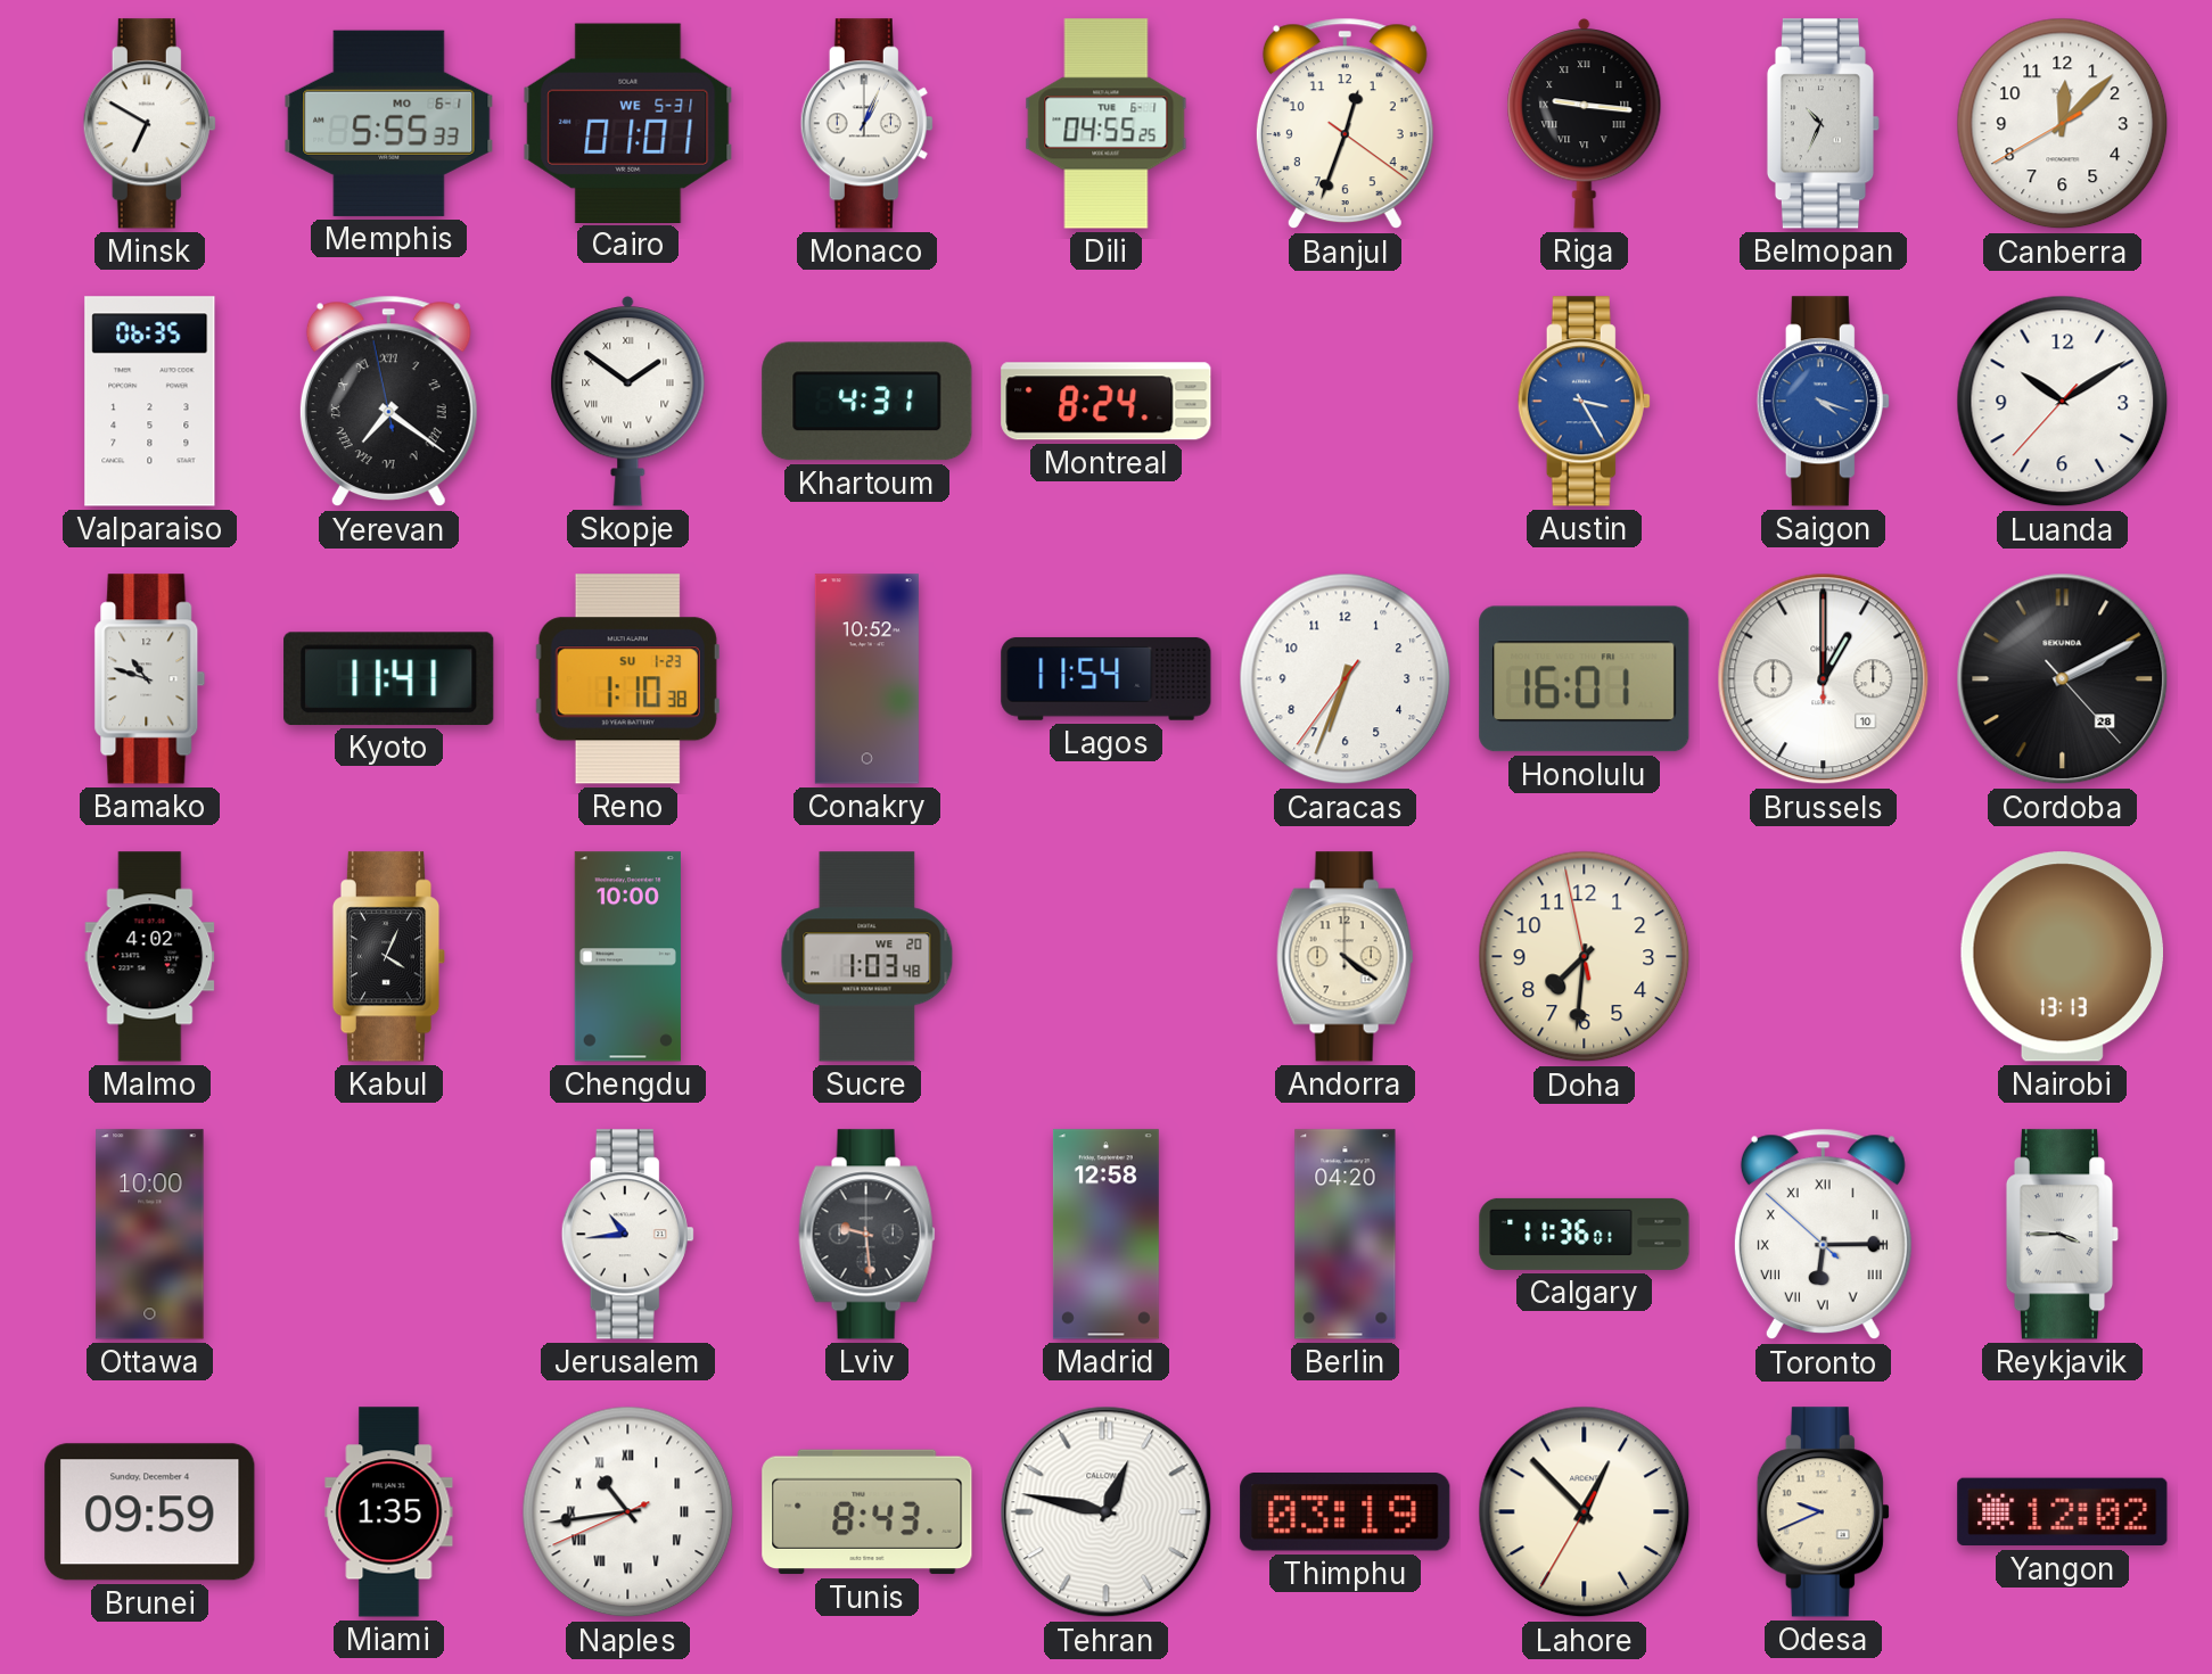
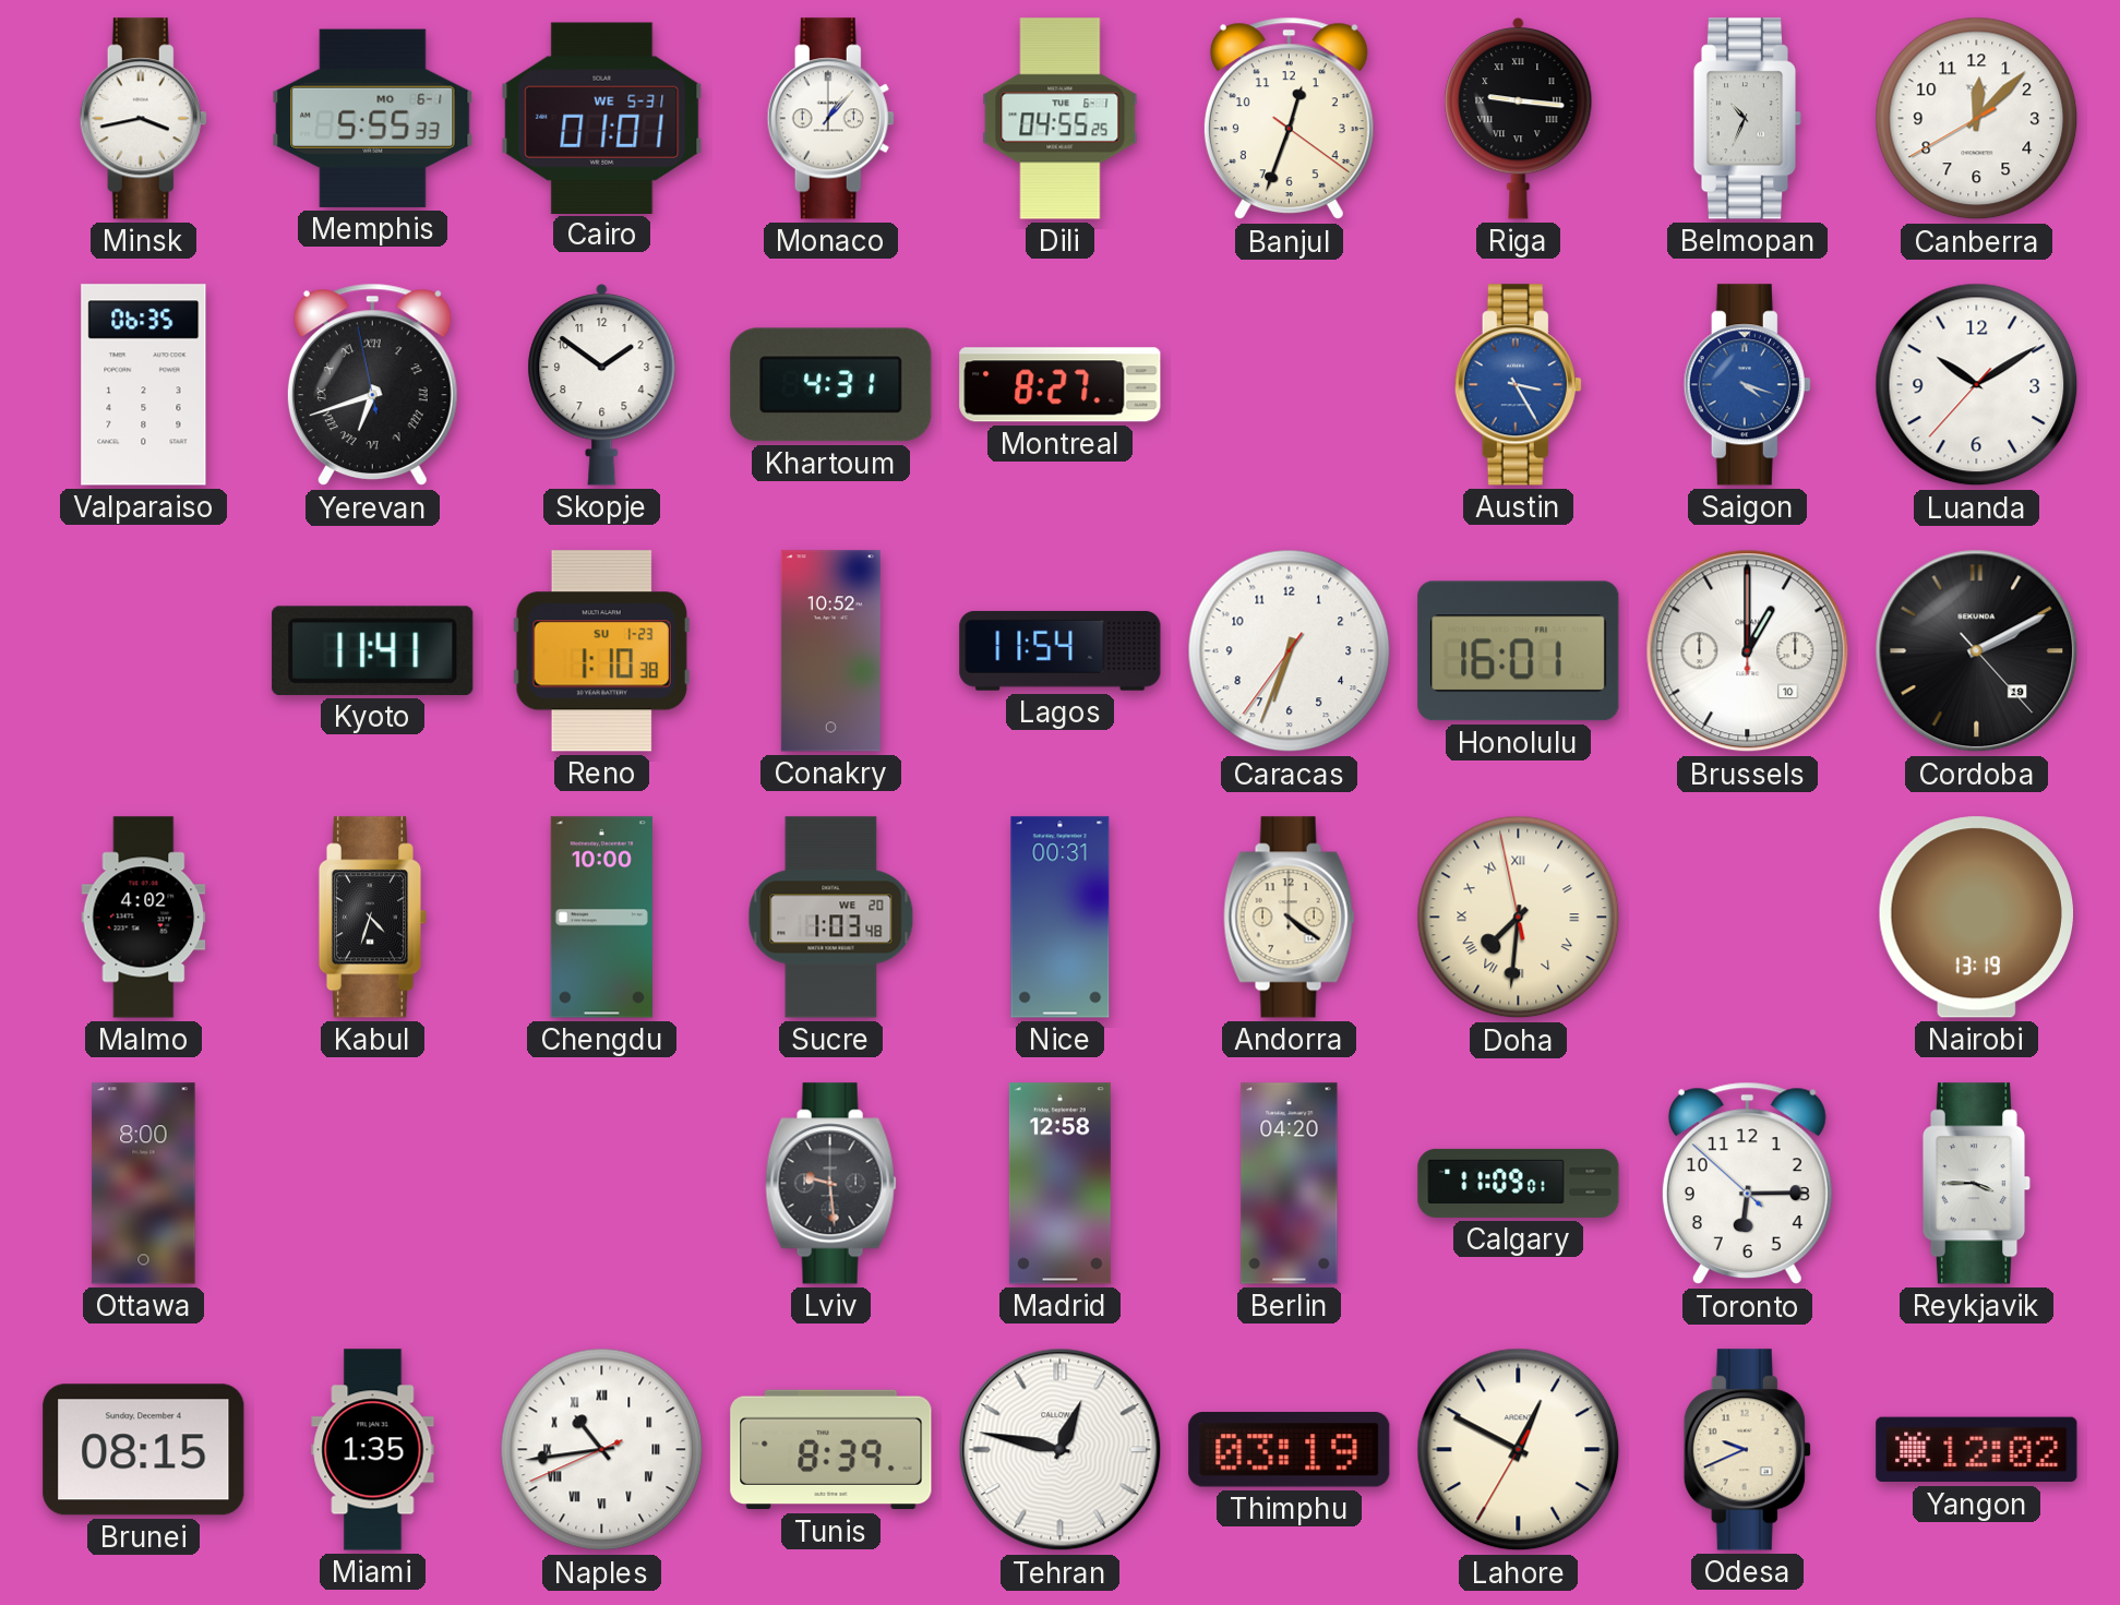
Minsk: 6:50 -> 3:43 (143, 119)
Monaco: 1:04 -> 1:07 (830, 119)
Yerevan: 7:20 -> 6:41 (372, 385)
Skopje numerals: Roman -> Arabic (602, 385)
Montreal: 8:24 -> 8:27 (1061, 385)
Bamako: 10:48 -> none (150, 679)
Cordoba date: 28 -> 19 (1977, 651)
Kabul: 4:04 -> 4:33 (373, 918)
Nice: none -> 00:31 (1061, 918)
Doha numerals: Arabic -> Roman (1519, 918)
Nairobi: 13:13 -> 13:19 (1976, 918)
Ottawa: 10:00 -> 8:00 (144, 1184)
Jerusalem: 10:44 -> none (627, 1235)
Calgary: 11:36 -> 11:09 (1519, 1183)
Toronto numerals: Roman -> Arabic (1747, 1184)
Brunei: 09:59 -> 08:15 (144, 1450)
Tunis: 8:43 -> 8:39 (831, 1450)
Lahore: 12:52 -> 12:49 (1519, 1450)
